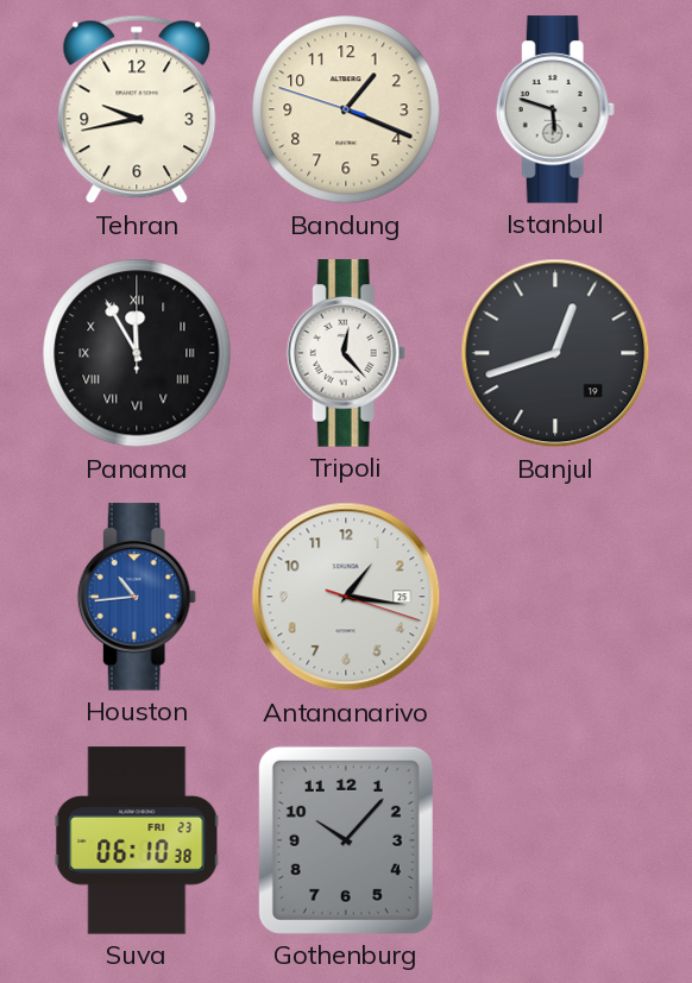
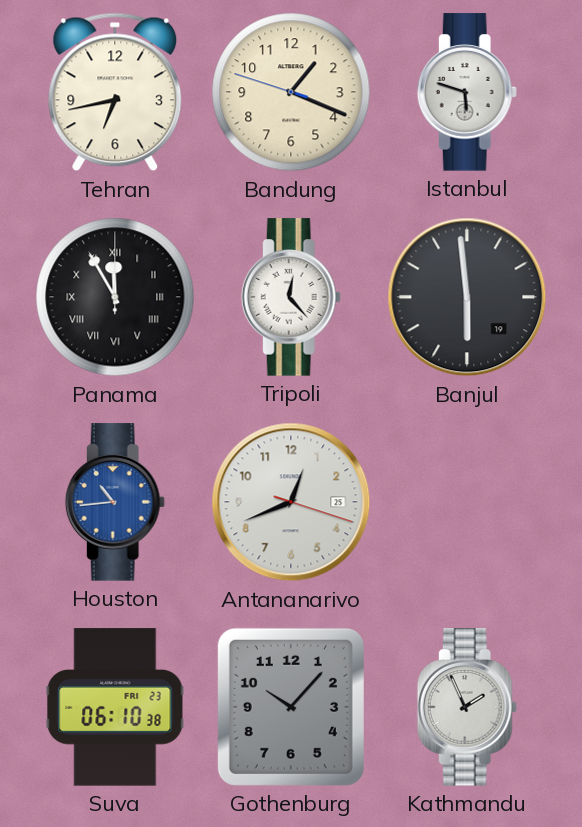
Tehran: 9:43 -> 6:43 (115, 92)
Banjul: 12:42 -> 5:59 (467, 297)
Antananarivo: 1:16 -> 12:41 (291, 502)
Kathmandu: none -> 1:56 (467, 707)
